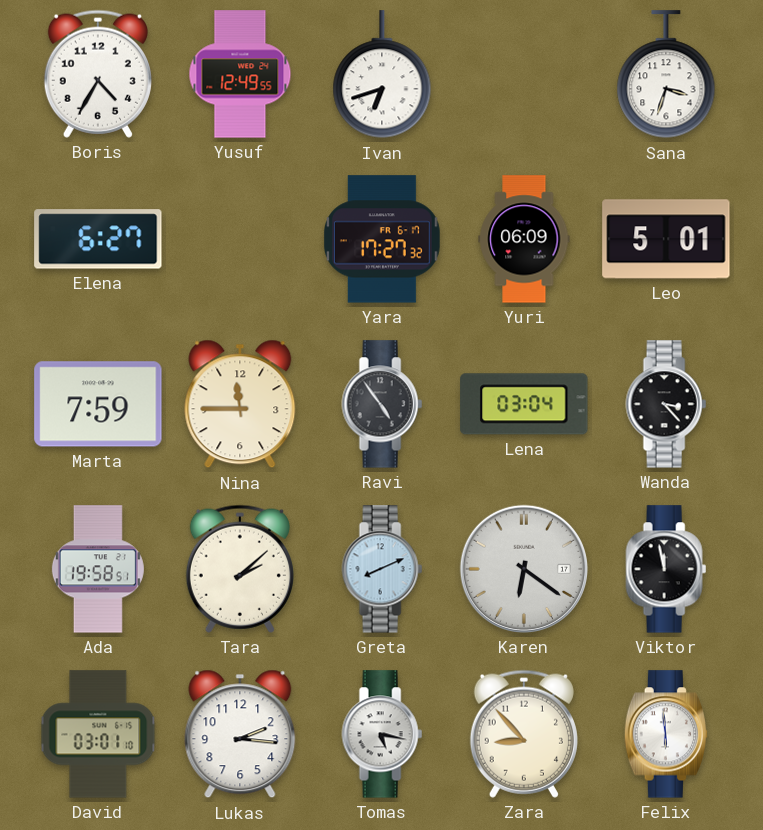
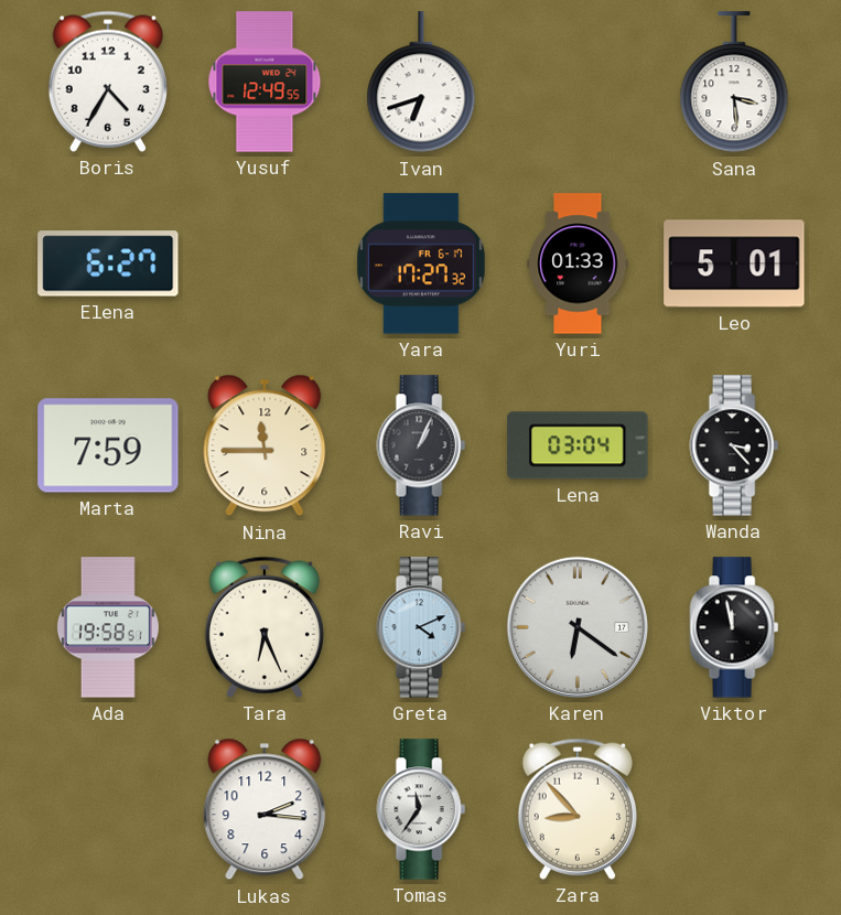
Sana: 3:33 -> 3:29 (734, 83)
Yuri: 06:09 -> 01:33 (578, 263)
Ravi: 4:54 -> 1:04 (421, 445)
Tara: 2:08 -> 6:26 (265, 627)
Greta: 8:11 -> 4:11 (421, 627)
David: 03:01 -> none (98, 734)
Tomas: 5:17 -> 11:36 (421, 809)
Felix: 5:59 -> none (666, 734)
